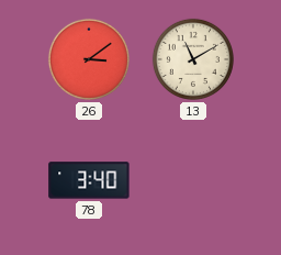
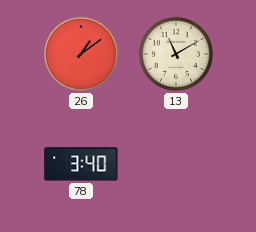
26: 3:09 -> 1:09 (81, 54)
